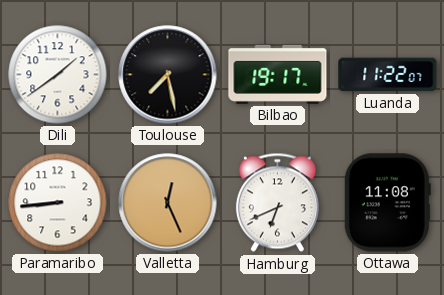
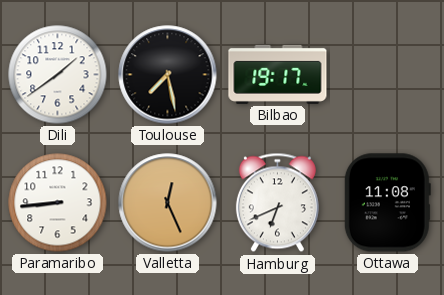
Luanda: 11:22 -> none (388, 75)
